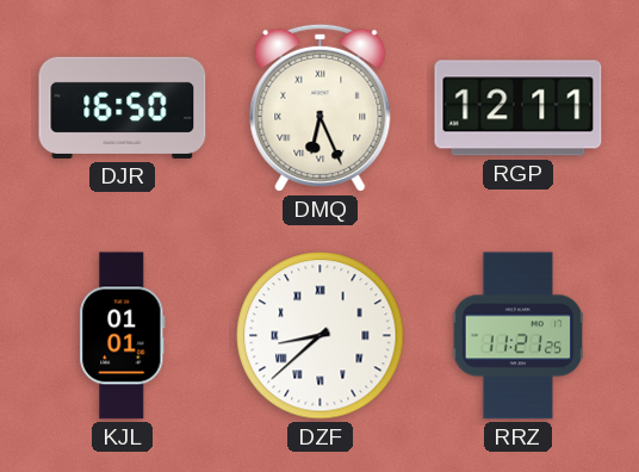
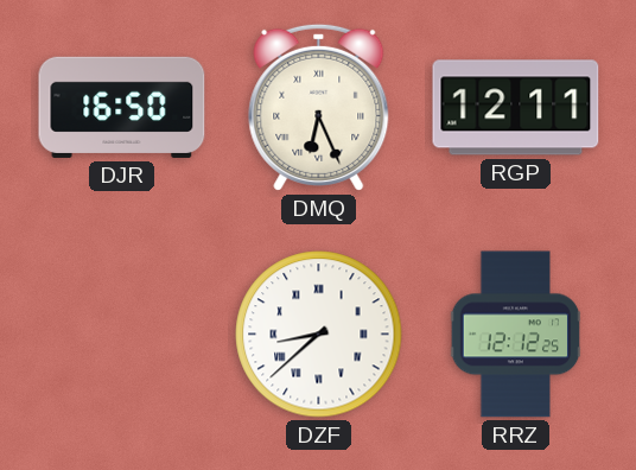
KJL: 01:01 -> none (123, 336)
RRZ: 11:21 -> 12:12 (516, 335)
